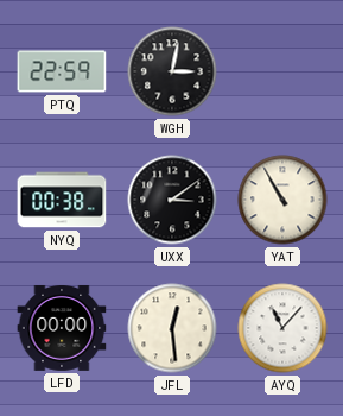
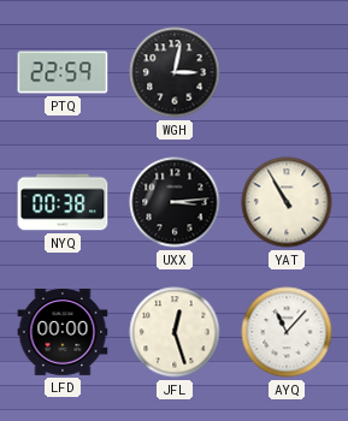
UXX: 3:09 -> 3:14 (175, 202)
JFL: 12:29 -> 12:27 (175, 332)
